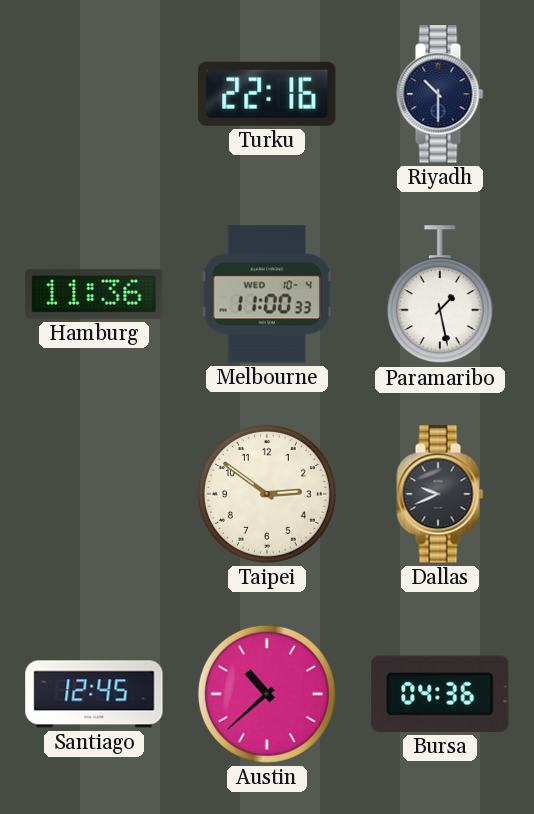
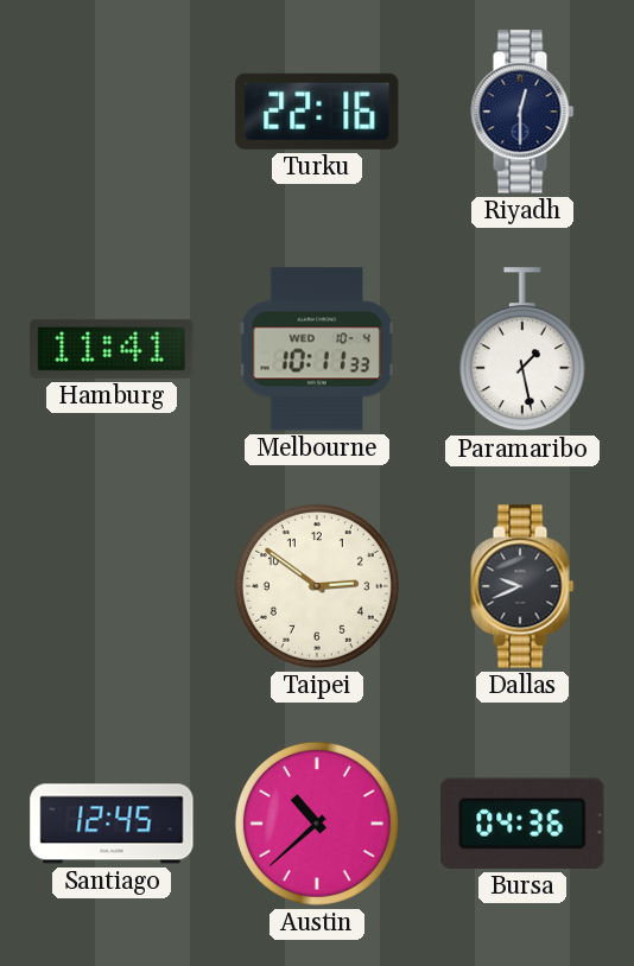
Riyadh: 10:30 -> 12:30 (522, 112)
Hamburg: 11:36 -> 11:41 (112, 349)
Melbourne: 11:00 -> 10:11 (317, 349)
